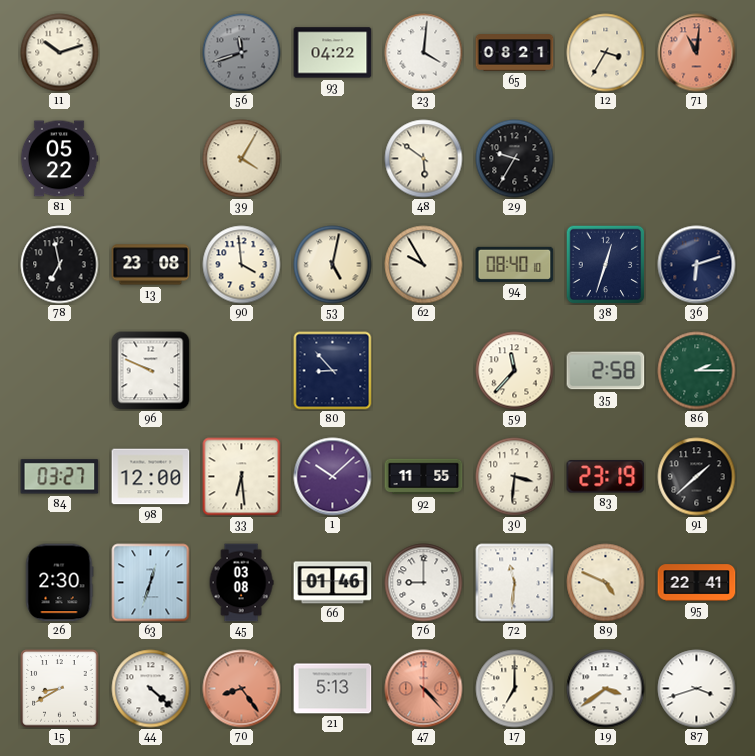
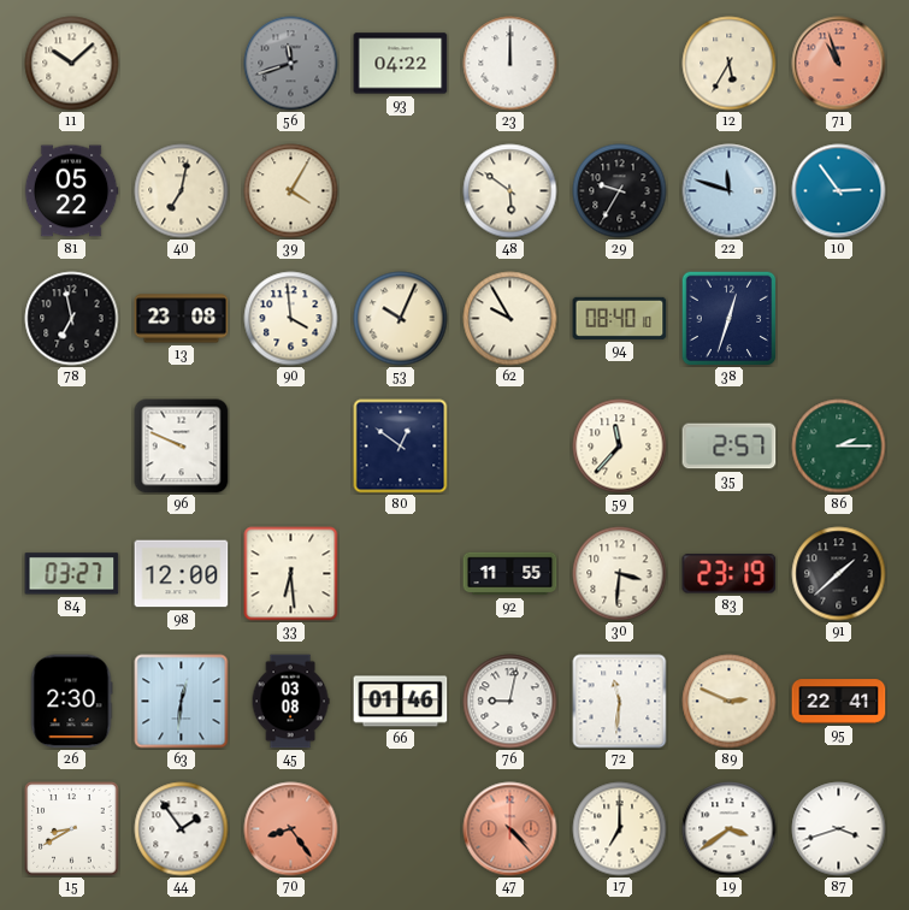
11: 10:12 -> 10:08 (72, 64)
23: 4:01 -> 12:00 (510, 64)
65: 08:21 -> none (515, 53)
12: 3:35 -> 5:35 (730, 64)
71: 11:01 -> 10:57 (839, 64)
40: none -> 7:02 (182, 191)
22: none -> 11:48 (730, 191)
10: none -> 2:54 (839, 191)
53: 5:02 -> 10:04 (401, 319)
36: 6:12 -> none (697, 265)
80: 8:53 -> 12:51 (401, 447)
35: 2:58 -> 2:57 (730, 447)
1: 10:08 -> none (333, 477)
63: 12:33 -> 12:31 (182, 702)
76: 9:00 -> 9:02 (510, 702)
89: 4:49 -> 2:49 (730, 702)
44: 4:22 -> 1:54 (182, 829)
21: 5:13 -> none (333, 689)
